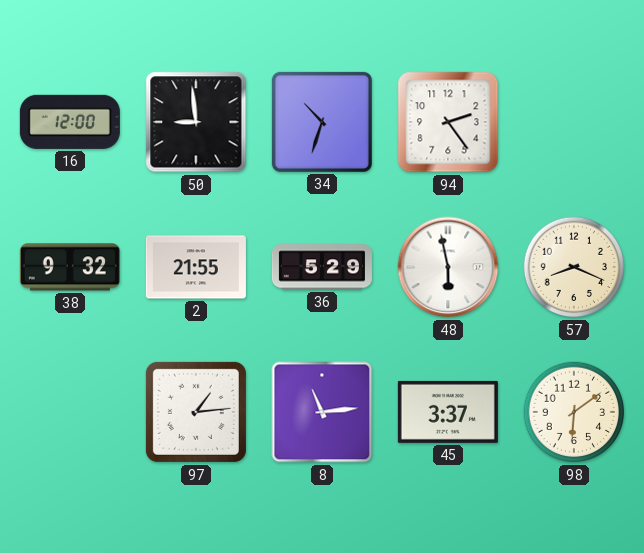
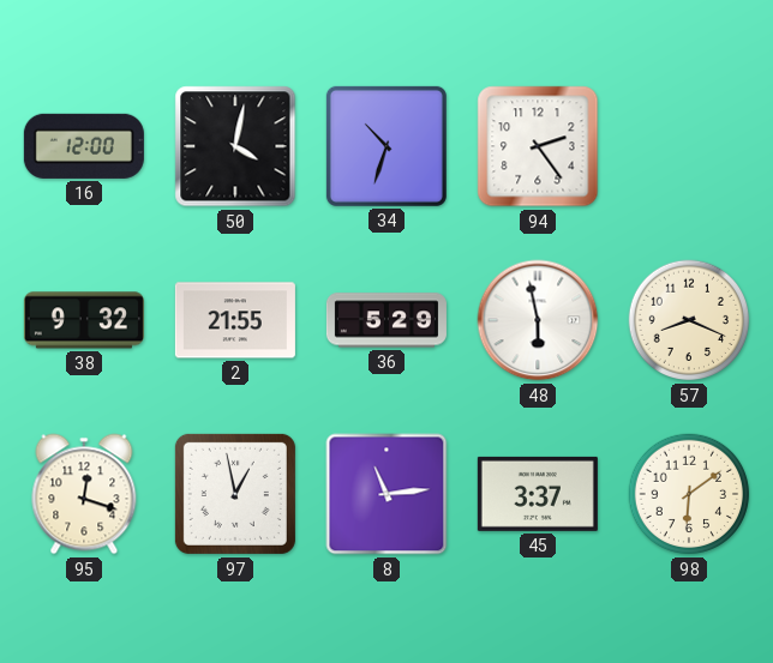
50: 8:59 -> 4:02 (235, 146)
95: none -> 12:18 (84, 494)
97: 1:14 -> 12:58 (235, 494)
